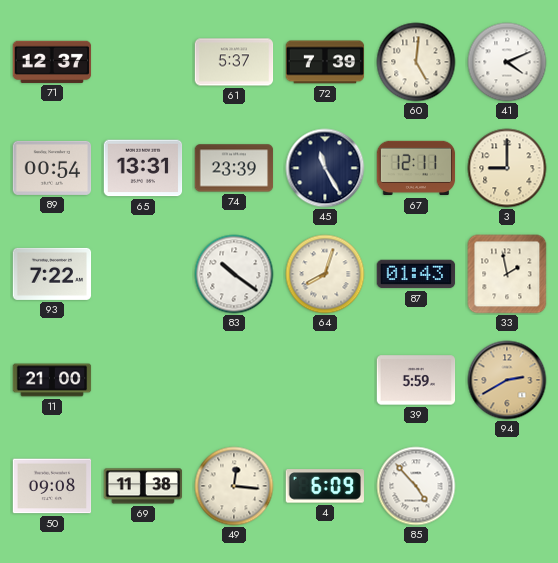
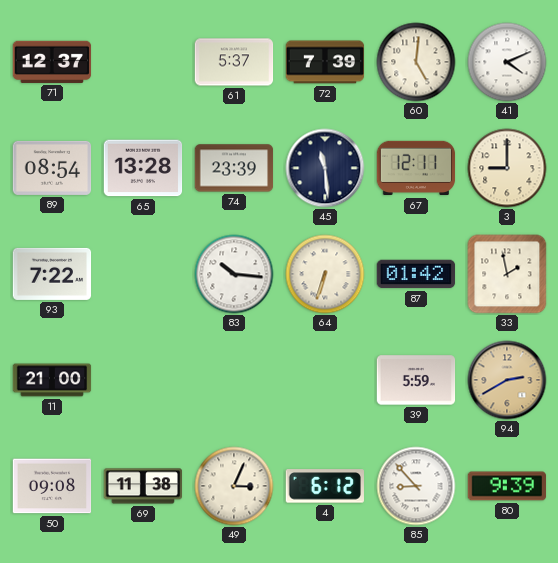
89: 00:54 -> 08:54 (52, 168)
65: 13:31 -> 13:28 (143, 168)
45: 11:25 -> 11:29 (325, 168)
83: 10:21 -> 10:16 (234, 274)
64: 8:03 -> 6:33 (325, 274)
87: 01:43 -> 01:42 (416, 274)
49: 12:16 -> 3:04 (234, 486)
4: 6:09 -> 6:12 (324, 486)
85: 4:53 -> 8:53 (416, 486)
80: none -> 9:39 (507, 486)
